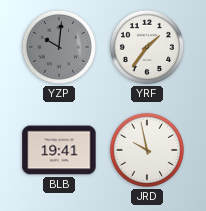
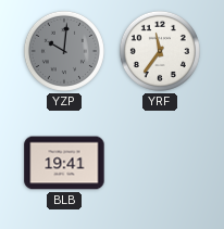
YRF: 1:36 -> 11:36 (160, 51)
JRD: 9:58 -> none (147, 150)
